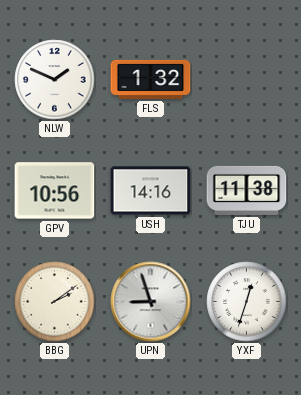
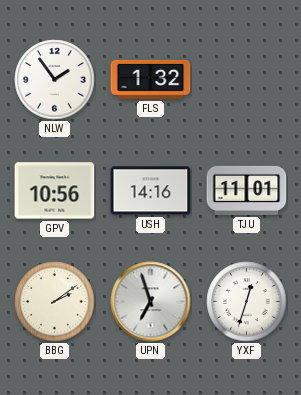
NLW: 1:49 -> 1:54 (55, 80)
TJU: 11:38 -> 11:01 (247, 190)
UPN: 8:57 -> 6:57 (151, 302)
